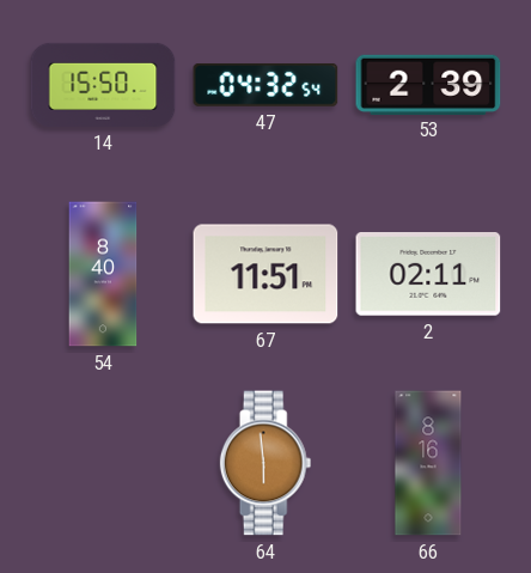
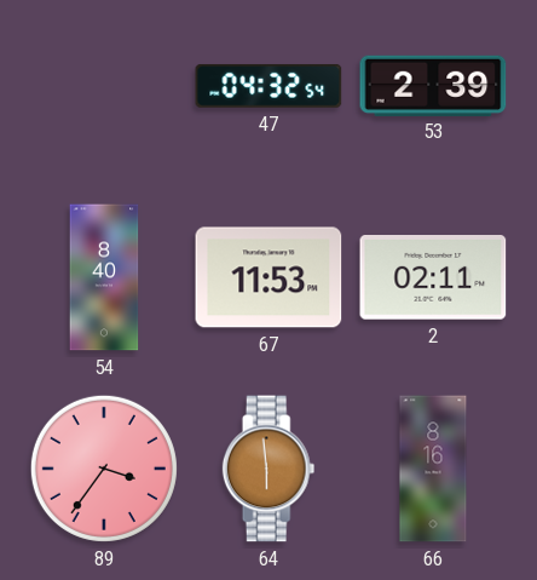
14: 15:50 -> none (103, 85)
67: 11:51 -> 11:53 (268, 277)
89: none -> 3:36 (104, 469)
